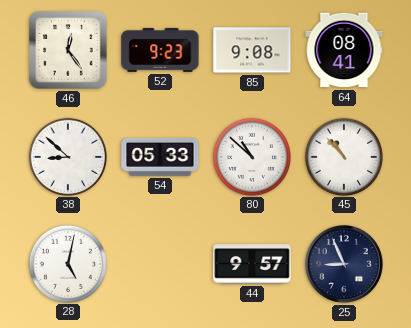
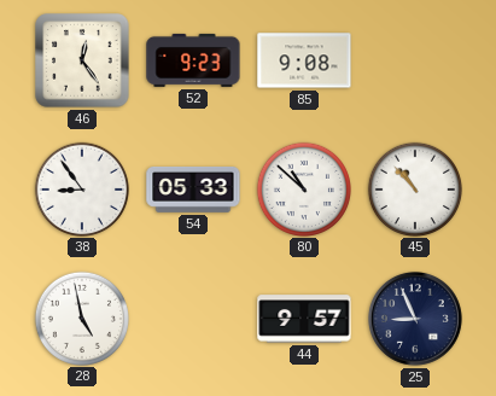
64: 08:41 -> none (344, 50)
38: 8:52 -> 8:54 (81, 188)
28: 5:02 -> 4:58 (81, 318)
